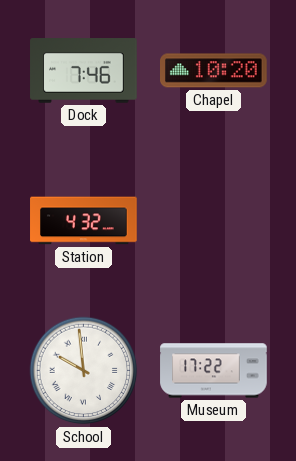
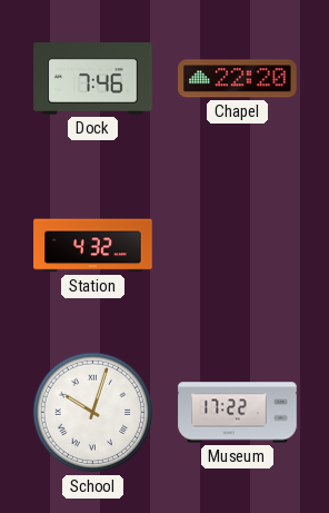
Chapel: 10:20 -> 22:20 (238, 79)
School: 9:59 -> 10:03 (93, 413)
